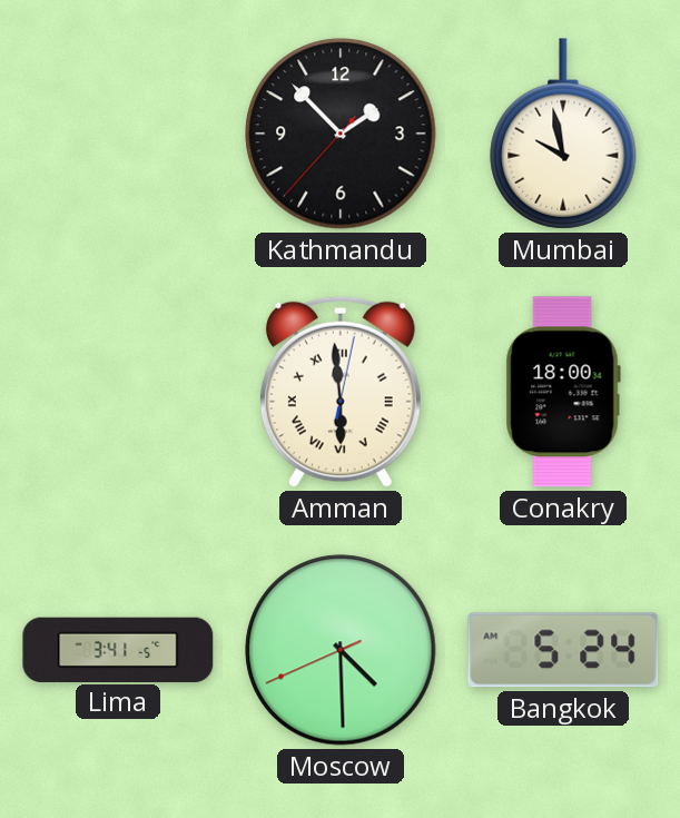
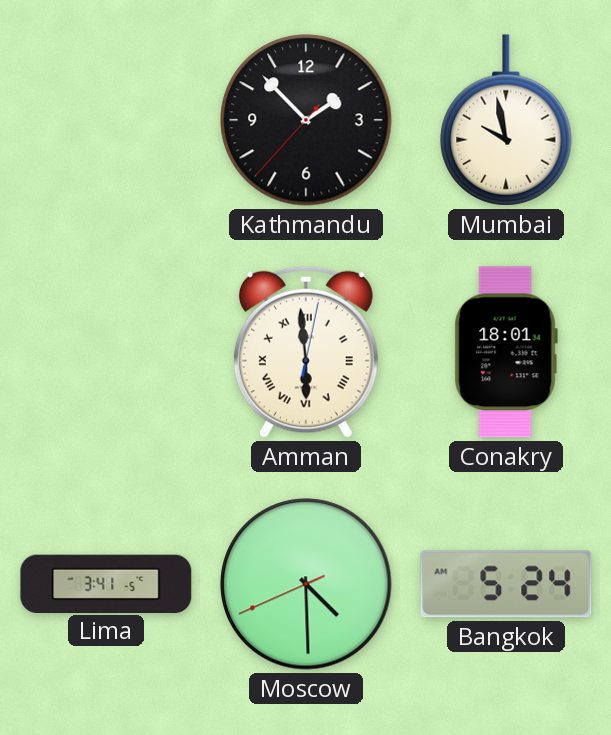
Conakry: 18:00 -> 18:01 (506, 352)
